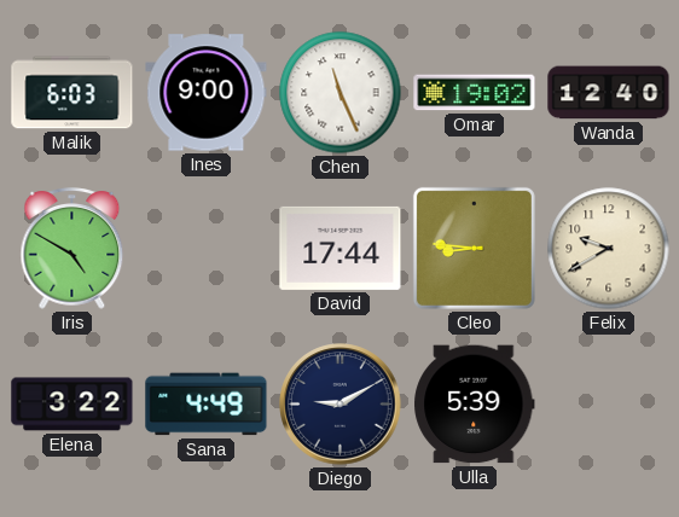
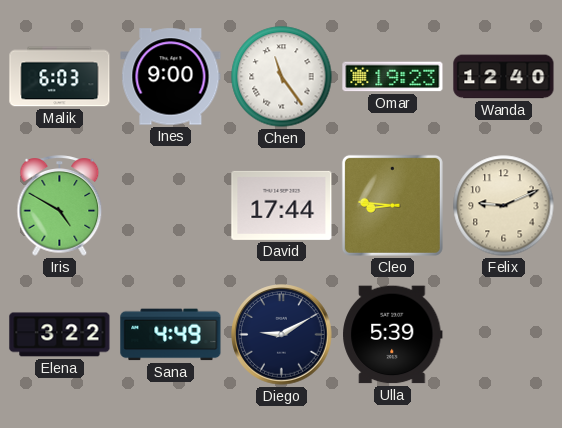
Chen: 11:26 -> 11:24 (282, 77)
Omar: 19:02 -> 19:23 (393, 77)
Felix: 9:40 -> 9:11 (504, 206)
